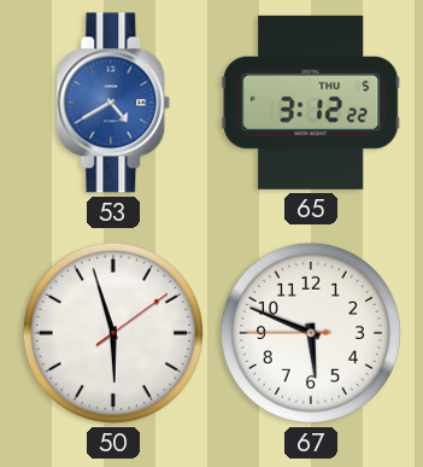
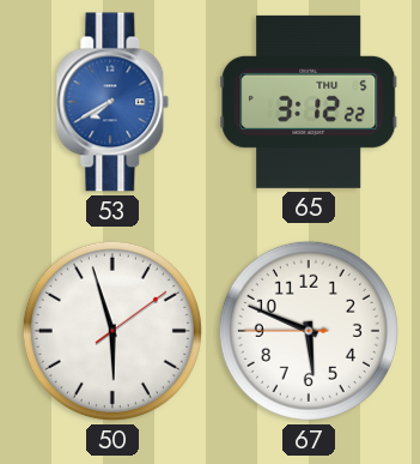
53: 4:40 -> 7:40 (112, 102)
